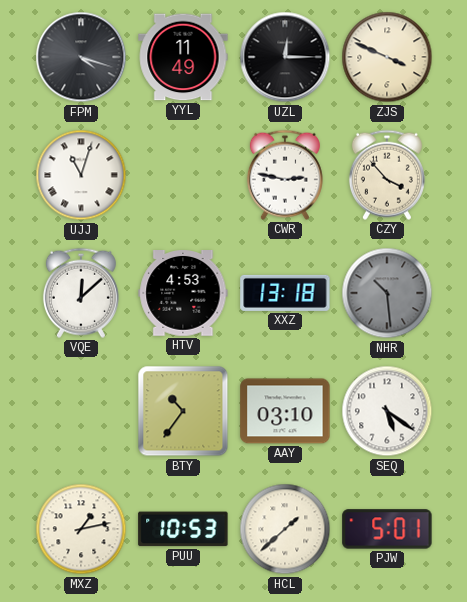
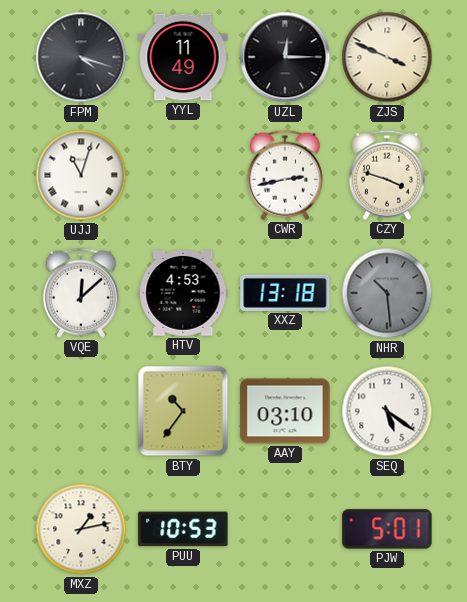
CWR: 2:47 -> 2:43 (285, 175)
CZY: 3:53 -> 3:48 (387, 175)
HCL: 1:38 -> none (285, 529)
